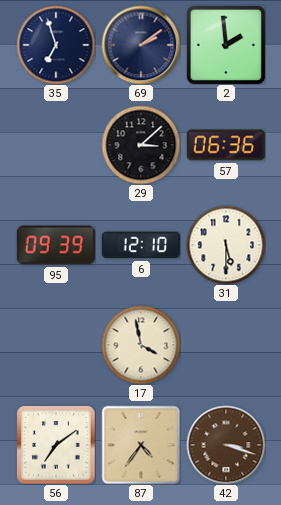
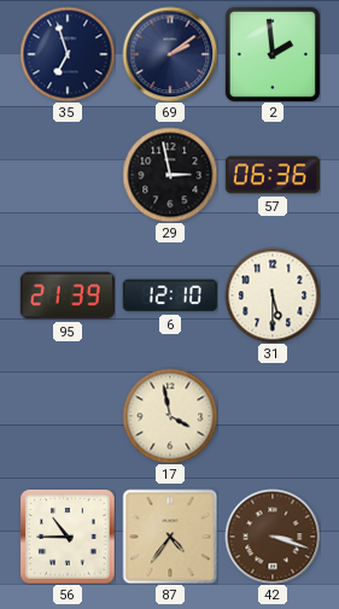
29: 3:08 -> 2:58 (170, 175)
95: 09:39 -> 21:39 (68, 295)
56: 7:09 -> 10:45 (68, 537)
